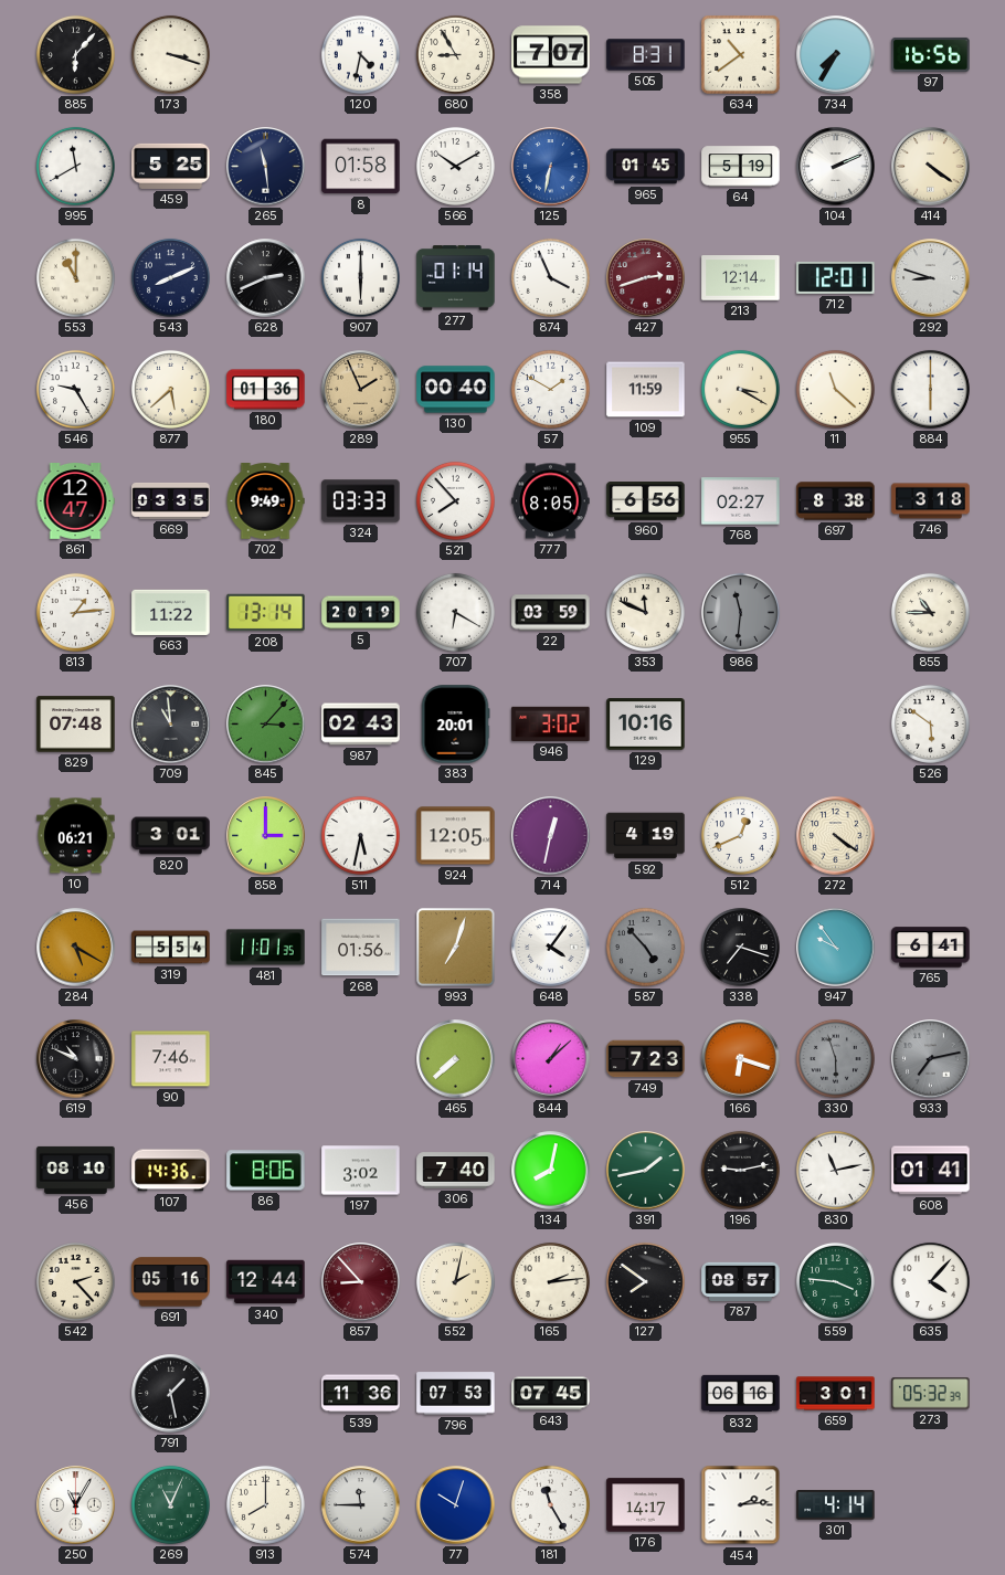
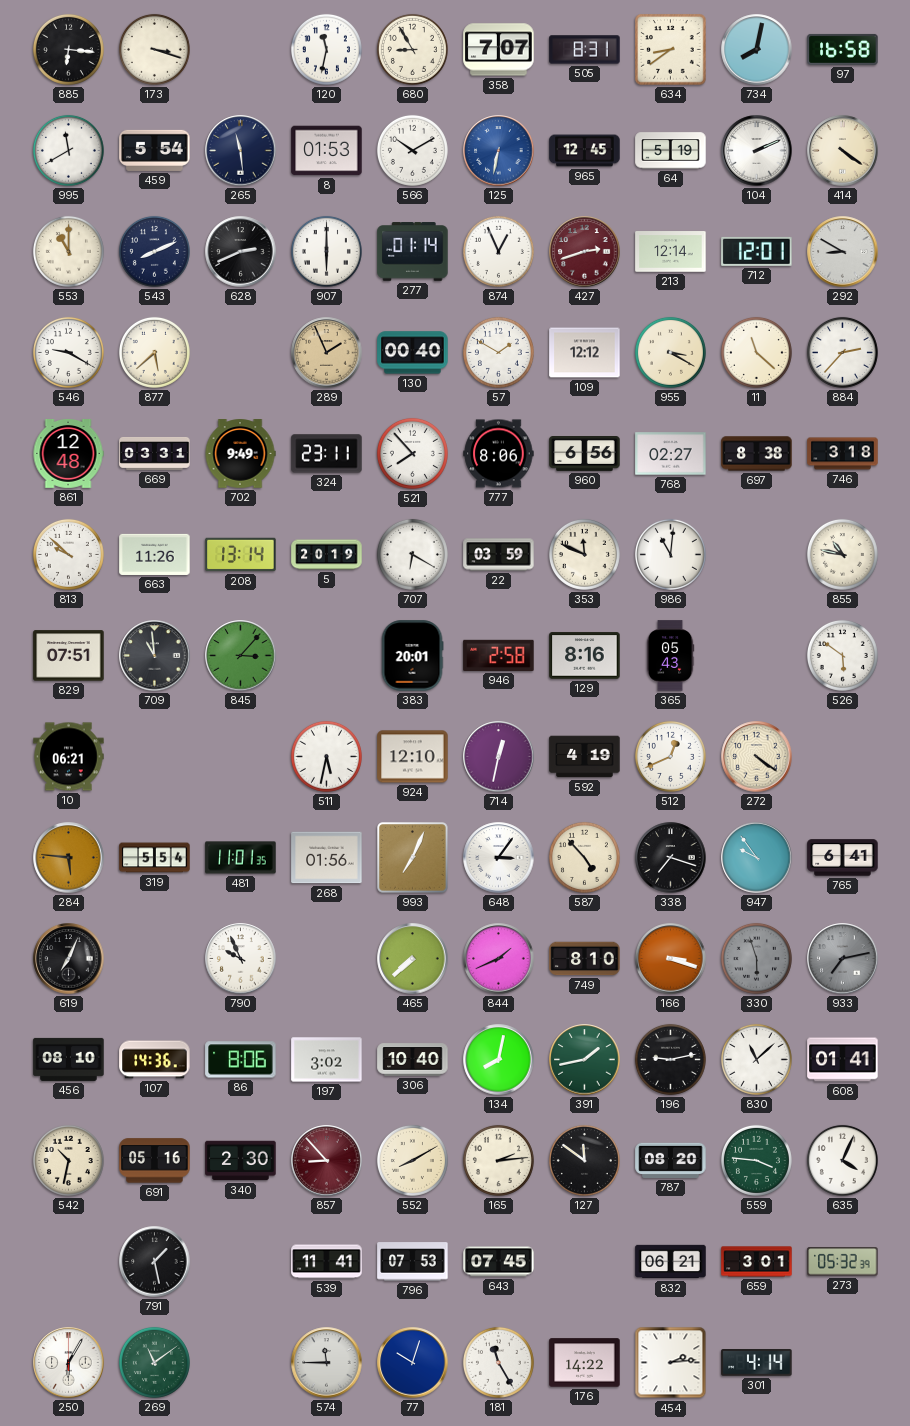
885: 6:07 -> 6:16 (68, 49)
120: 4:32 -> 11:32 (326, 49)
634: 10:39 -> 8:39 (671, 50)
734: 7:35 -> 8:02 (757, 50)
97: 16:56 -> 16:58 (843, 49)
459: 5:25 -> 5:54 (155, 150)
8: 01:58 -> 01:53 (327, 151)
965: 01:45 -> 12:45 (585, 151)
874: 3:56 -> 12:56 (498, 251)
292: 8:48 -> 8:50 (843, 252)
546: 9:25 -> 9:20 (68, 352)
180: 01:36 -> none (266, 390)
109: 11:59 -> 12:12 (585, 353)
884: 6:00 -> 2:37 (842, 352)
861: 12:47 -> 12:48 (68, 454)
669: 03:35 -> 03:31 (155, 453)
324: 03:33 -> 23:11 (327, 454)
777: 8:05 -> 8:06 (499, 454)
813: 1:14 -> 9:52 (68, 554)
663: 11:22 -> 11:26 (155, 554)
986: 11:31 -> 11:01 (670, 554)
986 dial: grey -> white (670, 554)
855: 10:45 -> 10:47 (842, 554)
829: 07:48 -> 07:51 (69, 656)
987: 02:43 -> none (361, 725)
946: 3:02 -> 2:58 (499, 655)
129: 10:16 -> 8:16 (585, 656)
365: none -> 05:43 (670, 656)
820: 3:01 -> none (171, 836)
858: 3:00 -> none (266, 836)
924: 12:05 -> 12:10 (413, 757)
284: 5:20 -> 5:46 (69, 858)
993: 7:03 -> 7:04 (413, 858)
648: 4:06 -> 3:06 (499, 858)
587 dial: grey -> cream (584, 857)
619: 10:49 -> 7:04 (69, 959)
90: 7:46 -> none (171, 1059)
790: none -> 9:56 (241, 959)
844: 1:08 -> 1:41 (499, 959)
749: 7:23 -> 8:10 (585, 959)
166: 6:18 -> 3:18 (671, 959)
306: 7:40 -> 10:40 (413, 1060)
830: 11:13 -> 11:08 (756, 1059)
542: 2:23 -> 10:32 (68, 1160)
340: 12:44 -> 2:30 (241, 1161)
552: 2:02 -> 8:10 (412, 1160)
127: 7:51 -> 11:51 (584, 1160)
787: 08:57 -> 08:20 (671, 1160)
635: 4:07 -> 4:04 (842, 1160)
539: 11:36 -> 11:41 (327, 1262)
832: 06:16 -> 06:21 (671, 1262)
250: 11:05 -> 6:05 (69, 1363)
269: 11:04 -> 11:09 (154, 1362)
913: 8:00 -> none (265, 1504)
176: 14:17 -> 14:22 (585, 1363)
